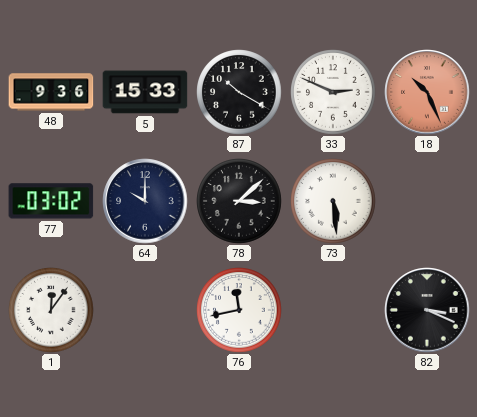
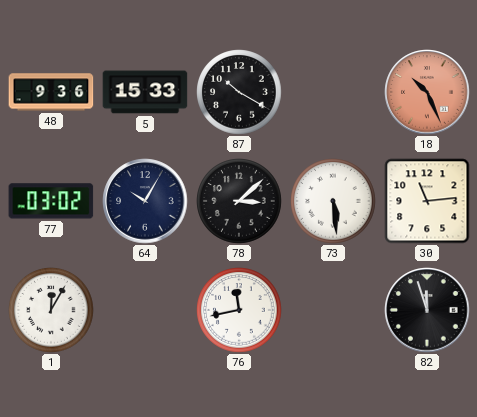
33: 2:49 -> none (333, 92)
64: 10:00 -> 10:05 (145, 201)
30: none -> 11:14 (427, 201)
1: 12:06 -> 12:05 (51, 310)
82: 3:19 -> 11:57 (427, 310)
